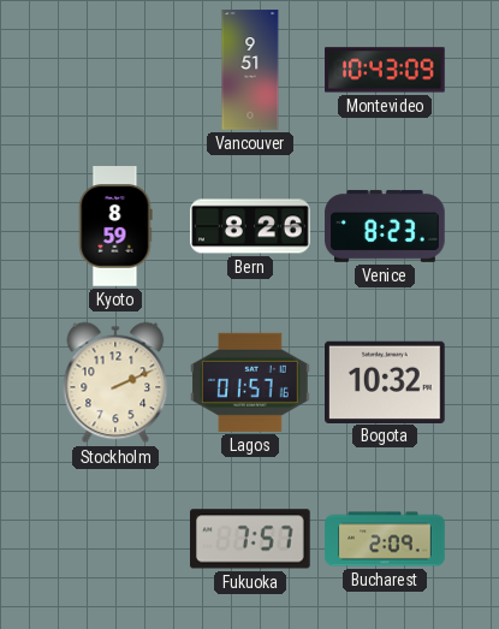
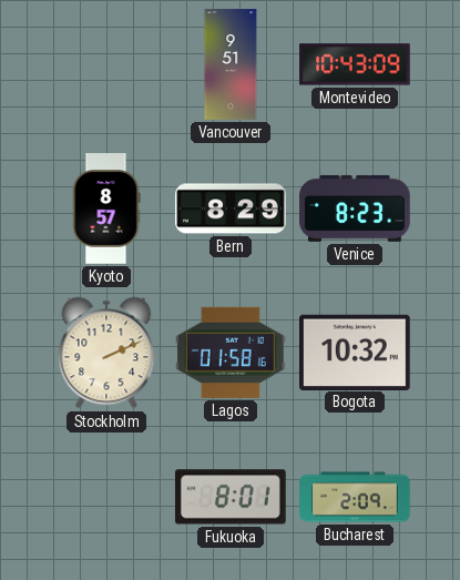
Kyoto: 8:59 -> 8:57 (106, 208)
Bern: 8:26 -> 8:29 (231, 208)
Lagos: 01:57 -> 01:58 (232, 353)
Fukuoka: 7:57 -> 8:01 (231, 497)
